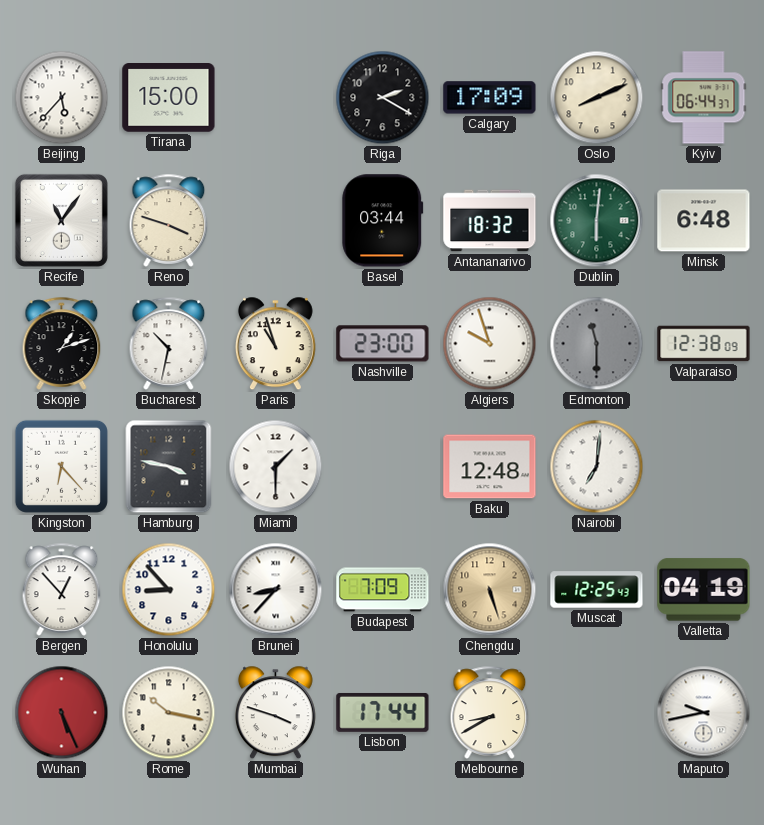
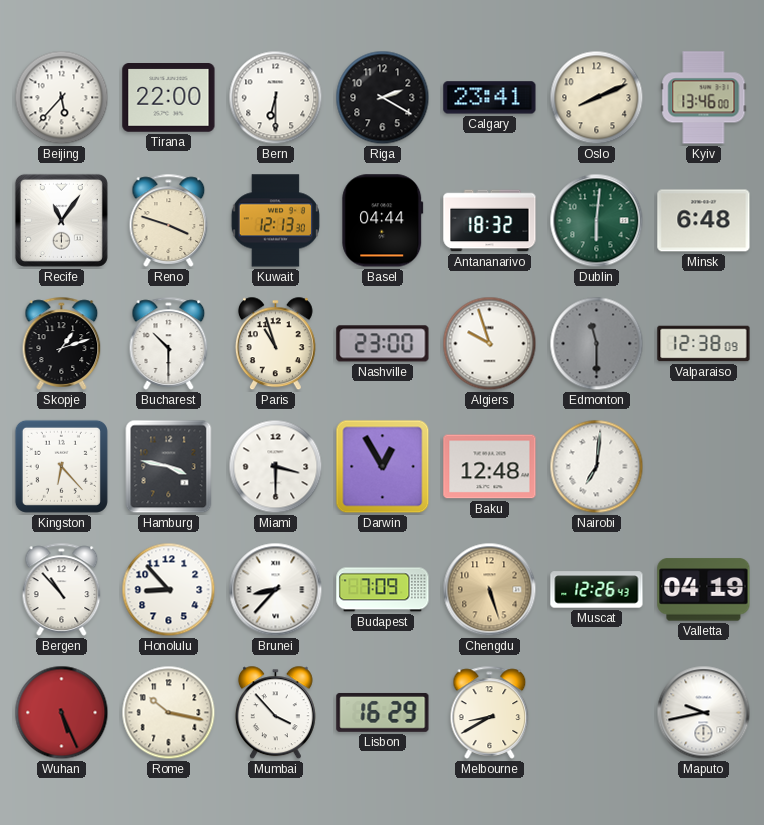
Tirana: 15:00 -> 22:00 (169, 98)
Bern: none -> 6:30 (276, 98)
Calgary: 17:09 -> 23:41 (490, 98)
Kyiv: 06:44 -> 13:46 (704, 98)
Kuwait: none -> 12:13 (275, 221)
Basel: 03:44 -> 04:44 (383, 221)
Bucharest: 10:32 -> 10:30 (169, 343)
Miami: 1:30 -> 3:30 (276, 467)
Darwin: none -> 12:55 (383, 467)
Bergen: 12:53 -> 10:53 (62, 589)
Muscat: 12:25 -> 12:26 (597, 590)
Mumbai: 3:48 -> 3:53 (275, 713)
Lisbon: 17:44 -> 16:29 (383, 712)
